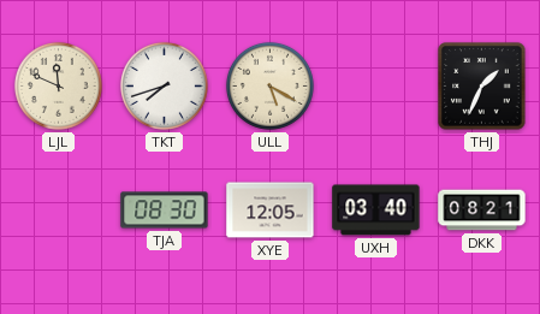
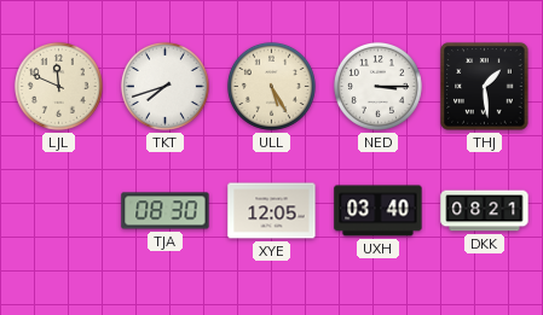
ULL: 5:20 -> 5:25 (271, 86)
NED: none -> 3:15 (377, 86)
THJ: 1:34 -> 1:29 (485, 87)
